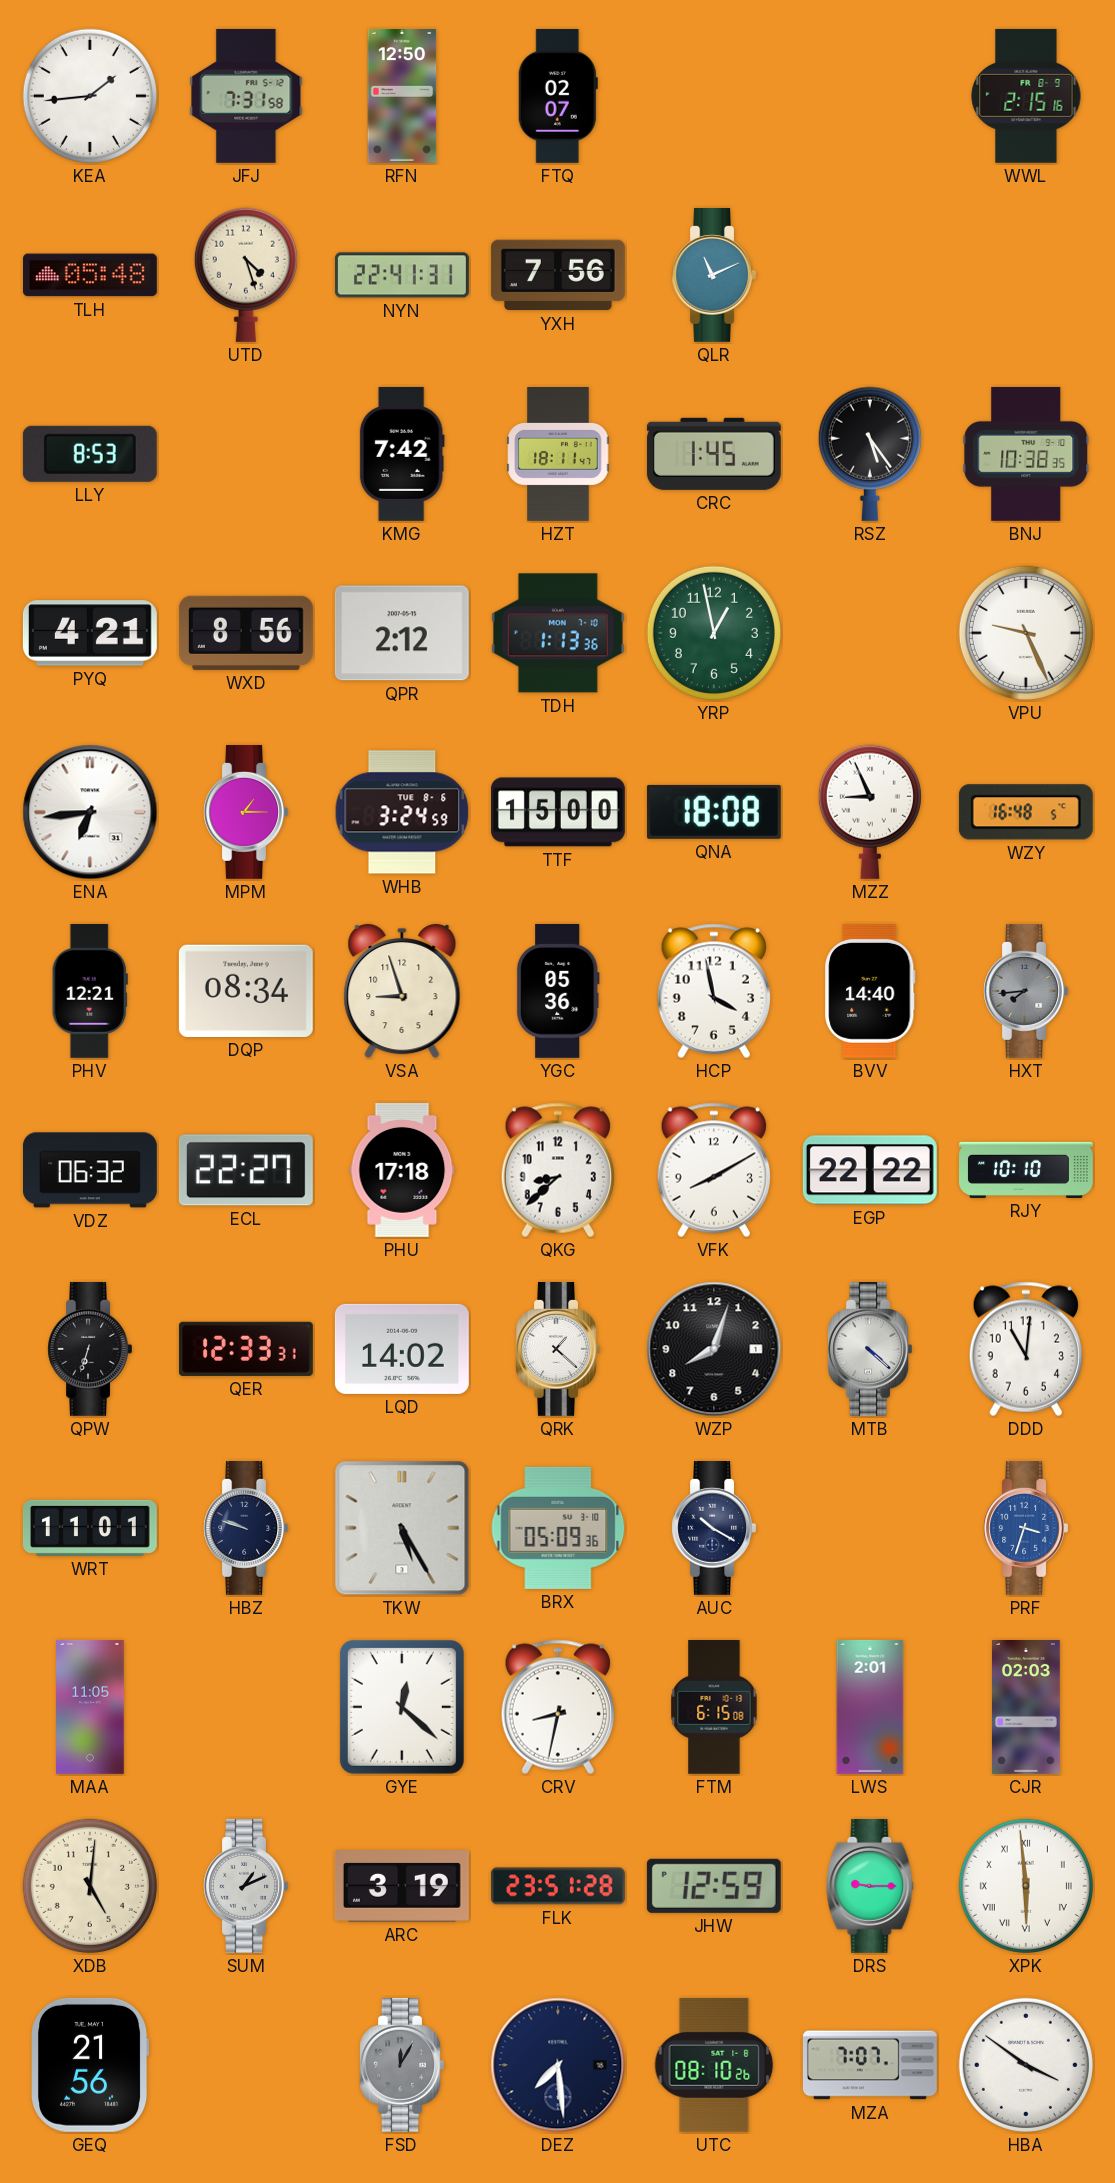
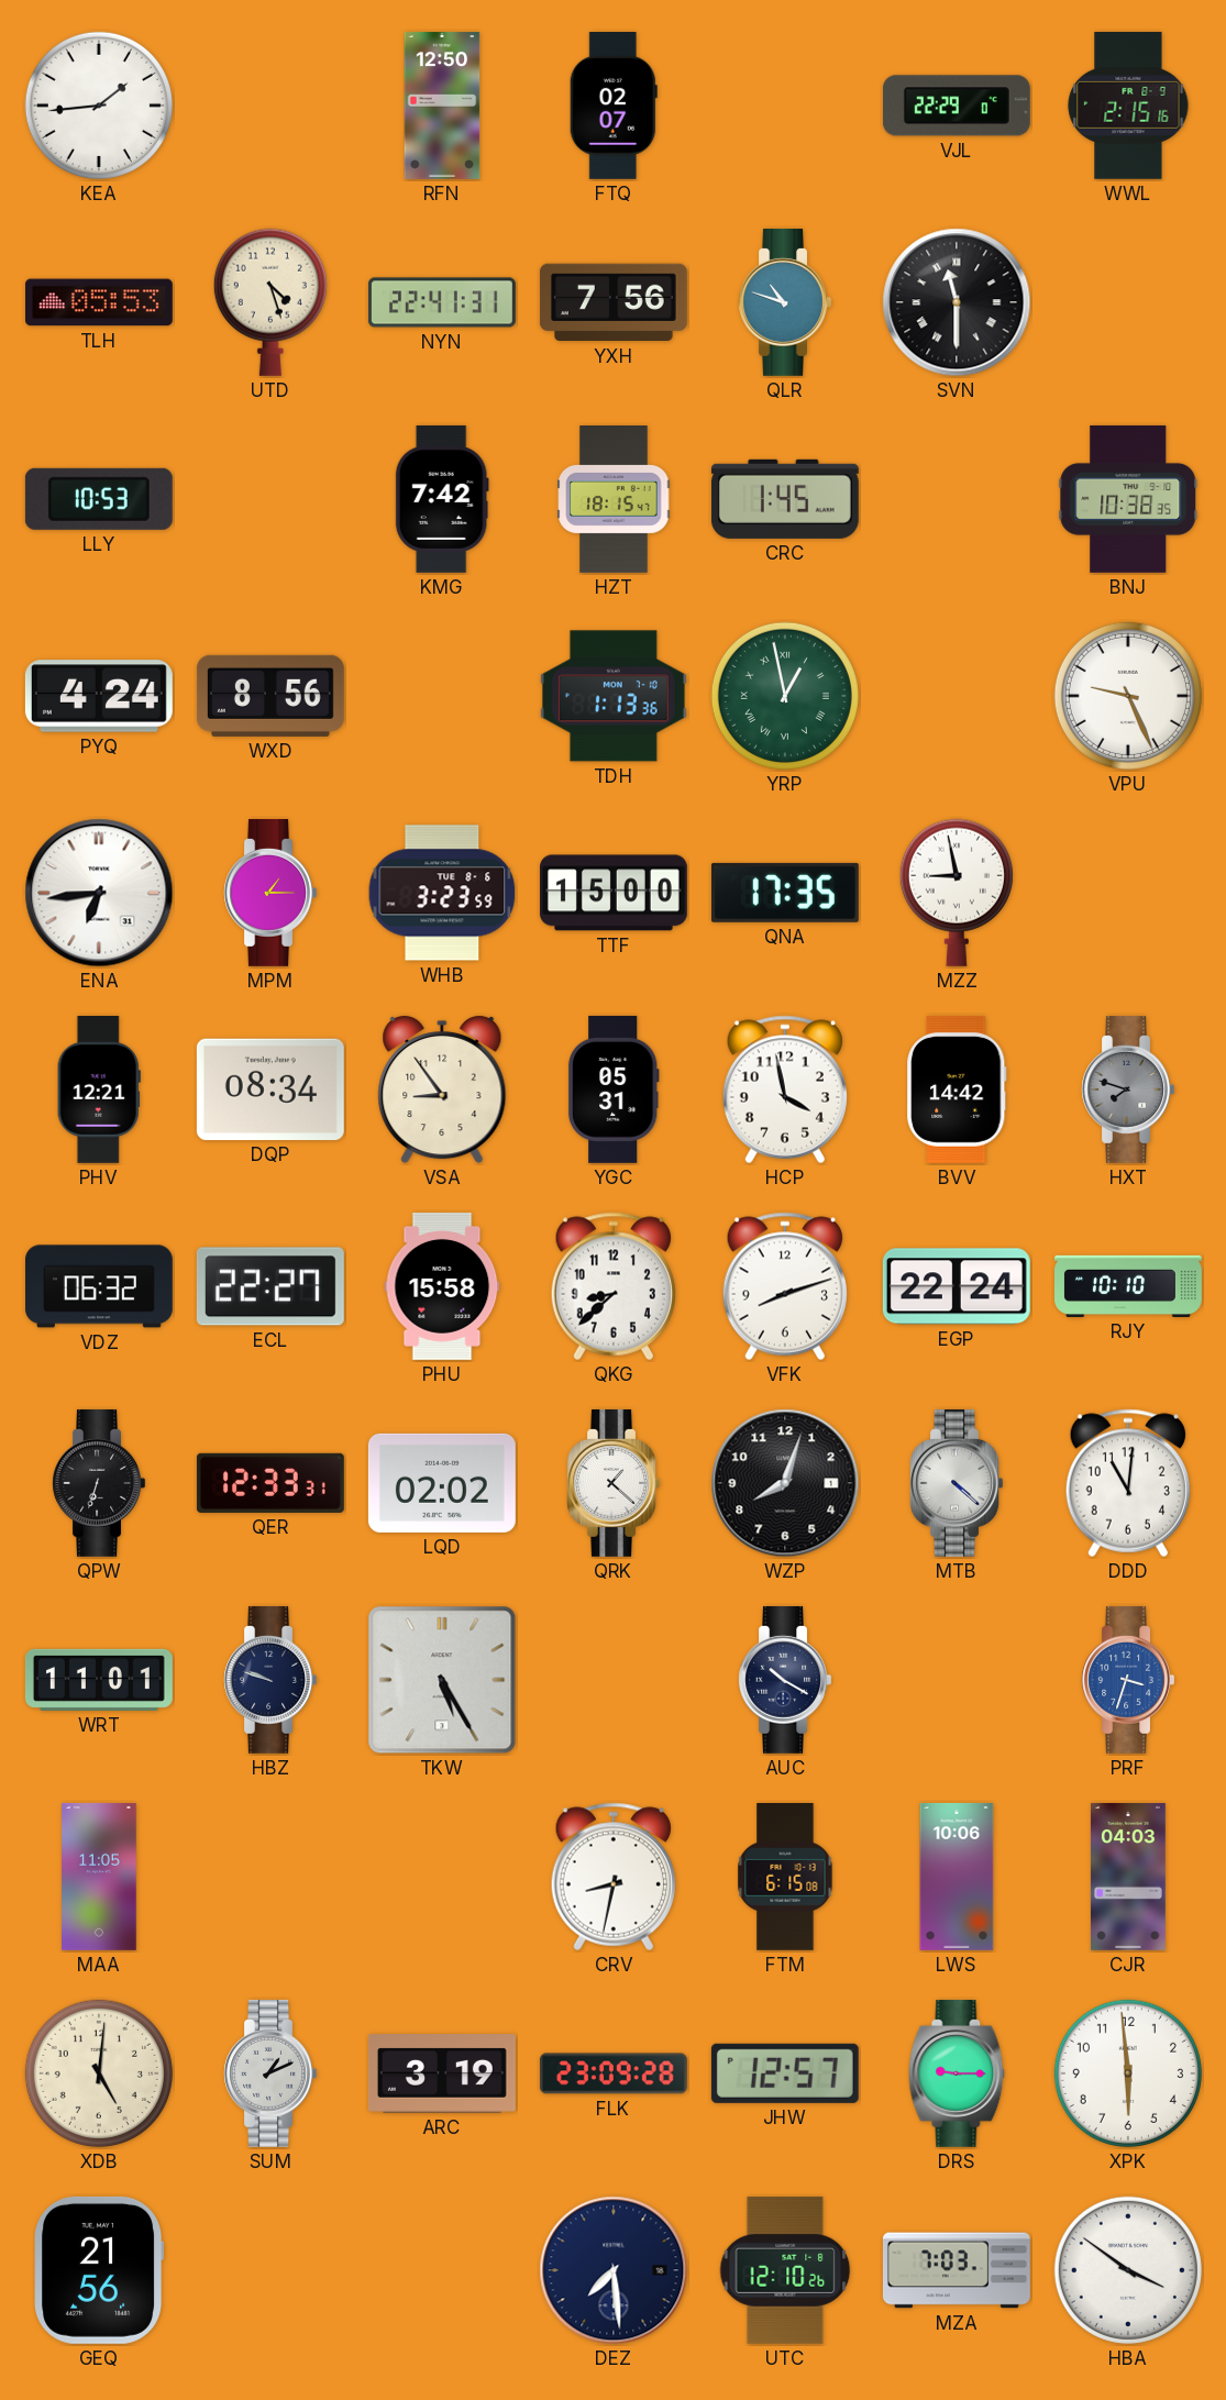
JFJ: 7:31 -> none (246, 96)
VJL: none -> 22:29 (957, 106)
TLH: 05:48 -> 05:53 (99, 302)
QLR: 11:11 -> 10:48 (785, 302)
SVN: none -> 11:30 (957, 302)
LLY: 8:53 -> 10:53 (99, 499)
HZT: 18:11 -> 18:15 (614, 500)
RSZ: 5:24 -> none (870, 454)
PYQ: 4:21 -> 4:24 (99, 696)
QPR: 2:12 -> none (402, 633)
YRP numerals: Arabic -> Roman (785, 696)
WHB: 3:24 -> 3:23 (442, 893)
QNA: 18:08 -> 17:35 (785, 893)
MZZ: 8:56 -> 8:58 (957, 893)
WZY: 16:48 -> none (1026, 812)
VSA: 8:57 -> 8:54 (442, 1090)
YGC: 05:36 -> 05:31 (614, 1090)
BVV: 14:40 -> 14:42 (957, 1090)
HXT: 7:44 -> 7:48 (1128, 1090)
PHU: 17:18 -> 15:58 (442, 1286)
VFK: 8:10 -> 8:12 (785, 1286)
EGP: 22:22 -> 22:24 (957, 1286)
LQD: 14:02 -> 02:02 (442, 1483)
BRX: 05:09 -> none (558, 1528)
GYE: 12:22 -> none (402, 1707)
LWS: 2:01 -> 10:06 (957, 1877)
CJR: 02:03 -> 04:03 (1128, 1877)
FLK: 23:51 -> 23:09 (614, 2073)
JHW: 12:59 -> 12:57 (785, 2073)
XPK numerals: Roman -> Arabic (1128, 2073)
FSD: 12:05 -> none (402, 2065)
UTC: 08:10 -> 12:10 (785, 2270)
MZA: 7:07 -> 7:03 (957, 2270)
